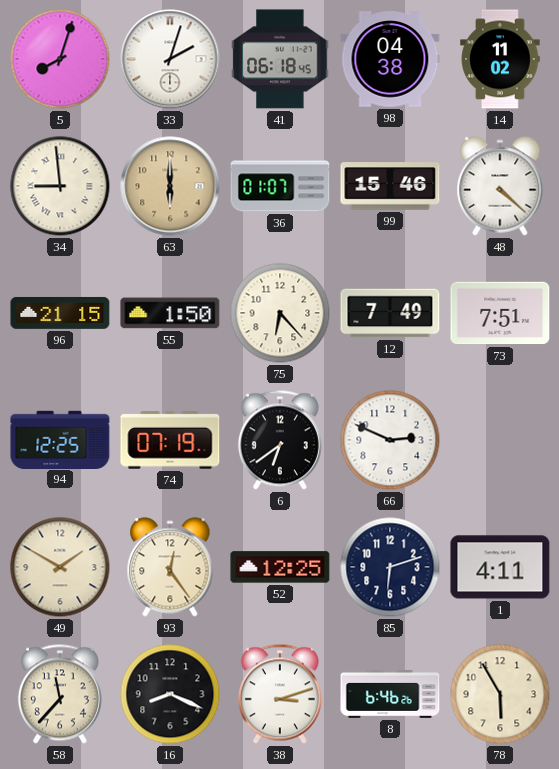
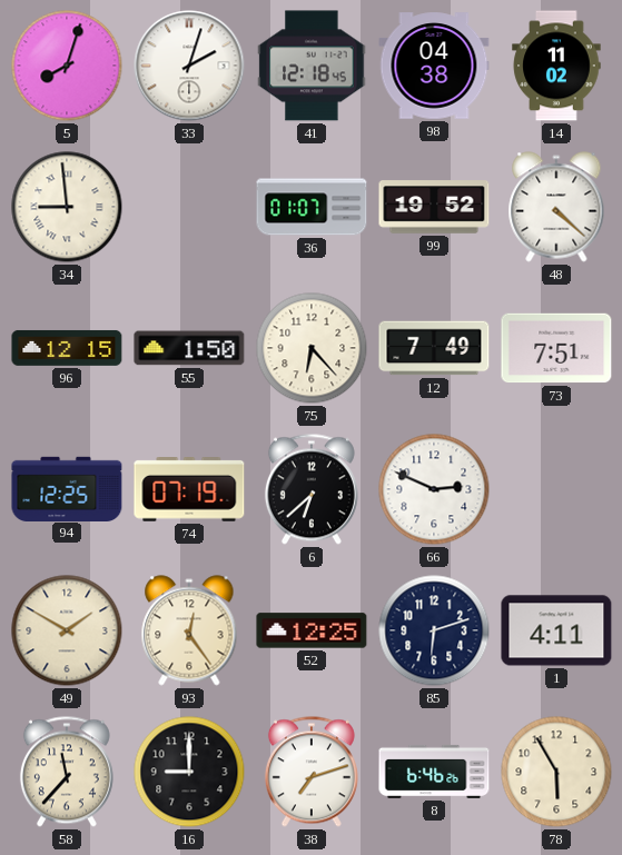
41: 06:18 -> 12:18 (312, 66)
63: 6:00 -> none (170, 186)
99: 15:46 -> 19:52 (434, 207)
96: 21:15 -> 12:15 (67, 348)
6: 6:39 -> 6:38 (312, 489)
16: 8:19 -> 9:00 (189, 772)
38: 3:12 -> 7:12 (312, 772)
